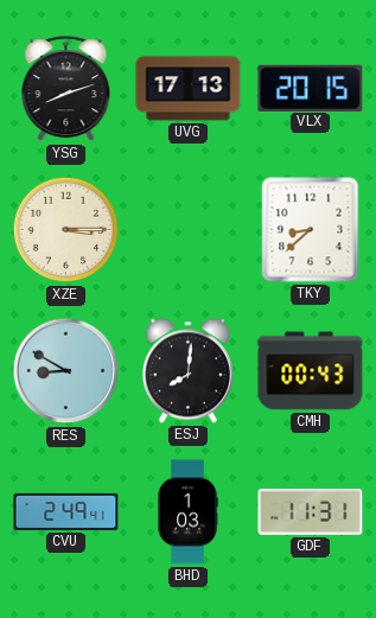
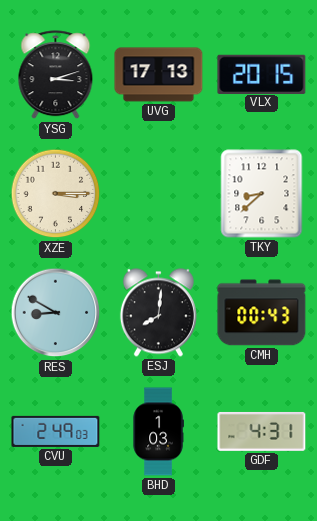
YSG: 8:12 -> 3:12 (56, 75)
CVU: 2:49:41 -> 2:49:03 (56, 431)
GDF: 11:31 -> 4:31 (262, 432)
